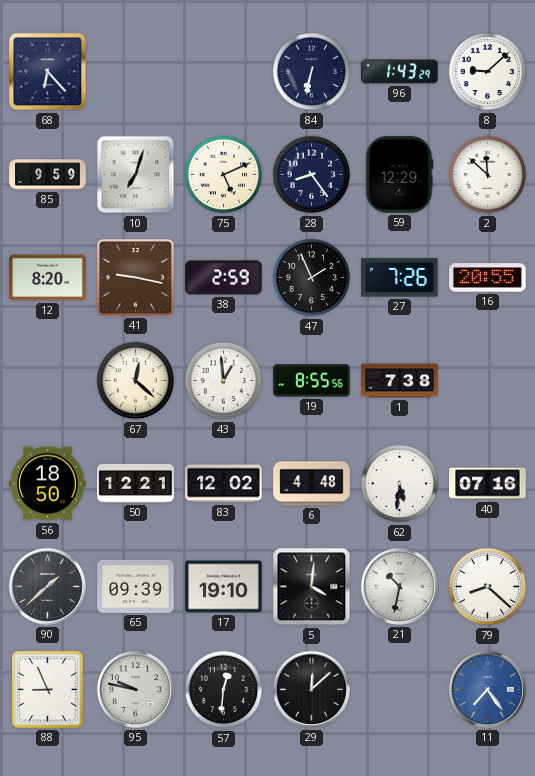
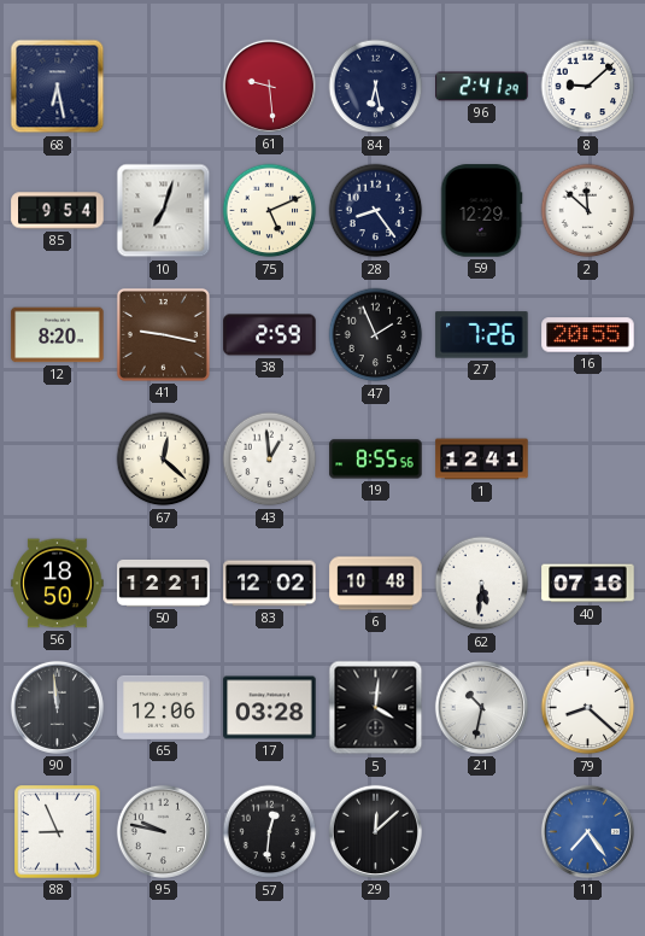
68: 6:23 -> 6:28 (58, 87)
61: none -> 9:29 (269, 86)
84: 6:32 -> 6:28 (376, 87)
96: 1:43 -> 2:41 (482, 87)
85: 9:59 -> 9:54 (58, 211)
1: 7:38 -> 12:41 (482, 460)
6: 4:48 -> 10:48 (376, 584)
90: 1:38 -> 11:59 (57, 707)
65: 09:39 -> 12:06 (164, 707)
17: 19:10 -> 03:28 (270, 708)
